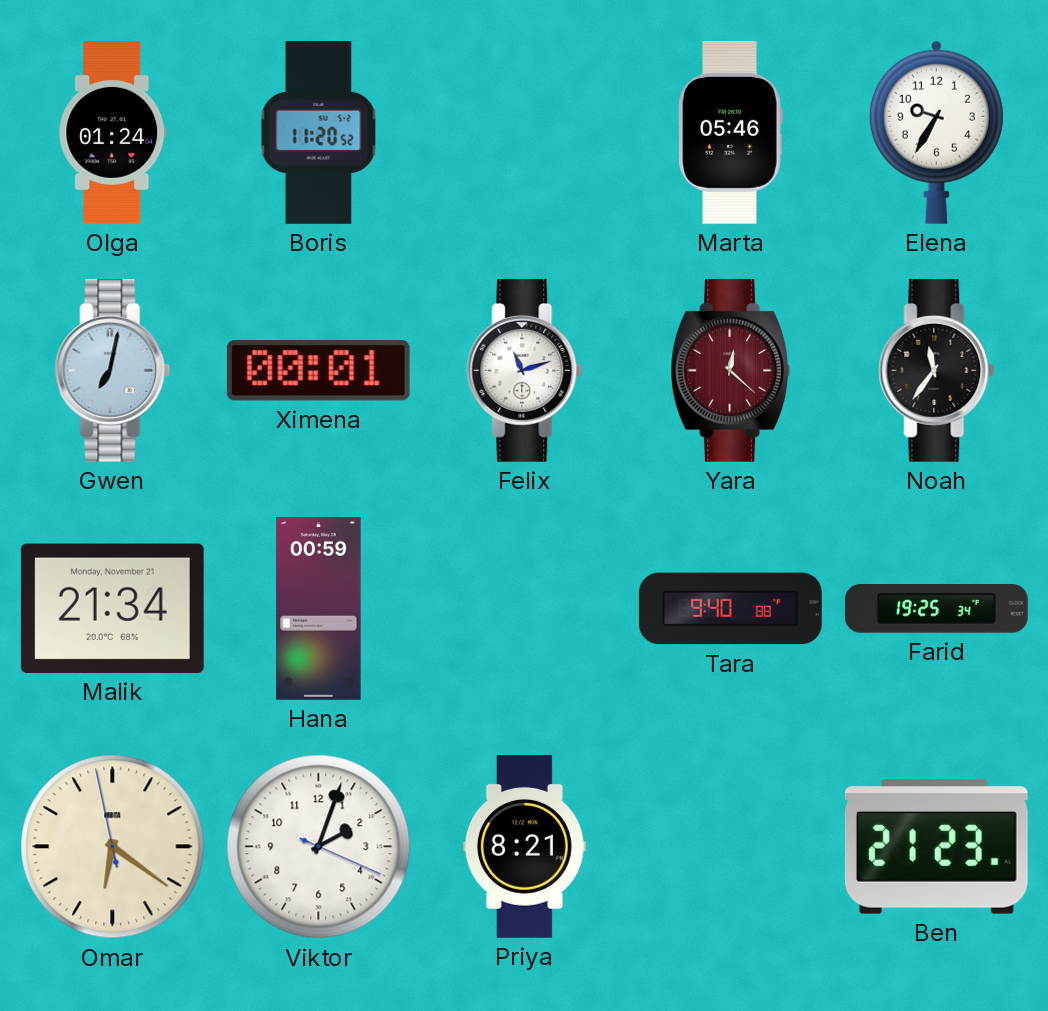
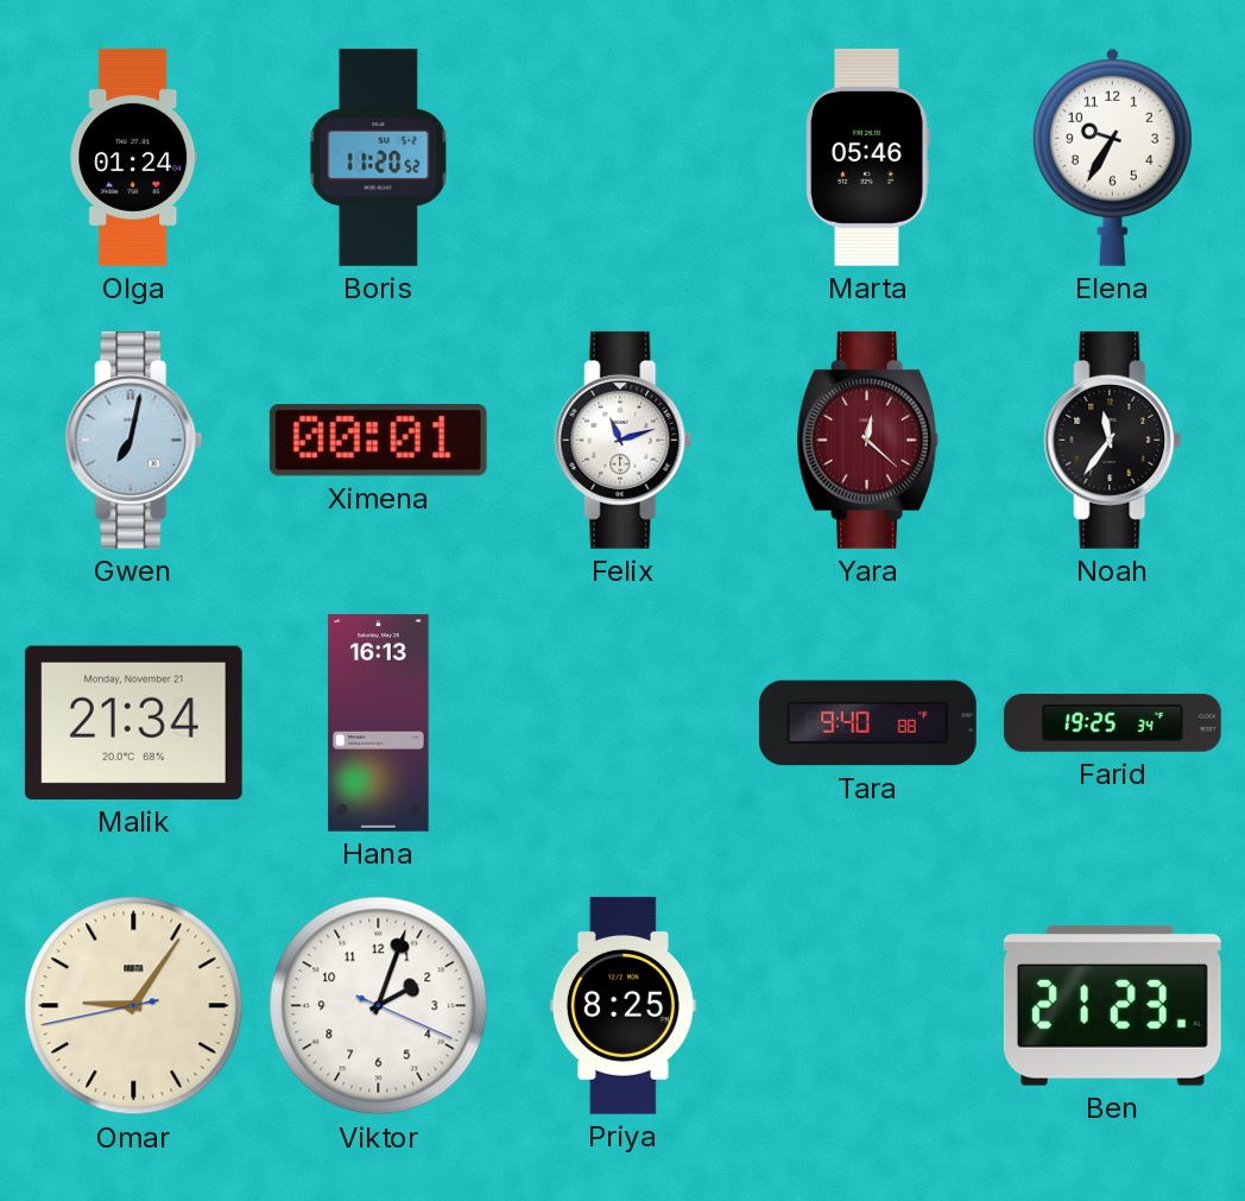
Hana: 00:59 -> 16:13 (379, 722)
Omar: 6:20 -> 9:05 (134, 1006)
Priya: 8:21 -> 8:25 (622, 1005)
